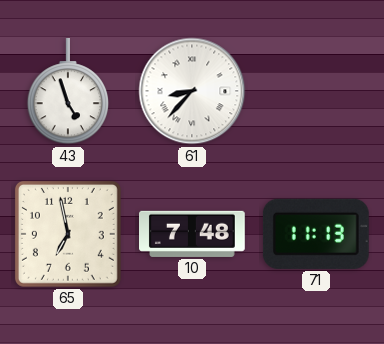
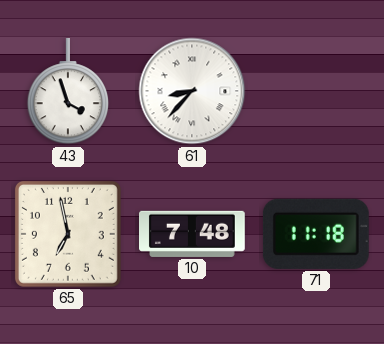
43: 4:57 -> 3:57 (68, 92)
71: 11:13 -> 11:18 (316, 234)
